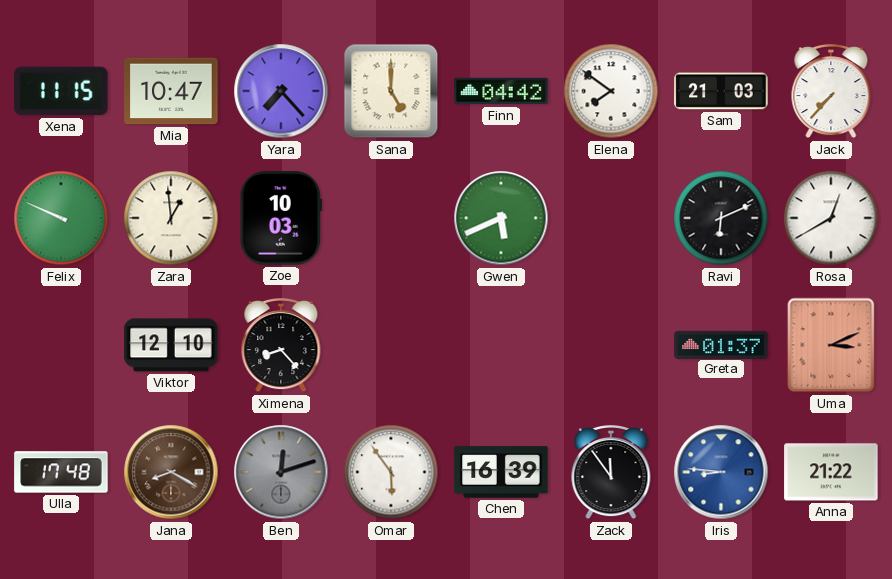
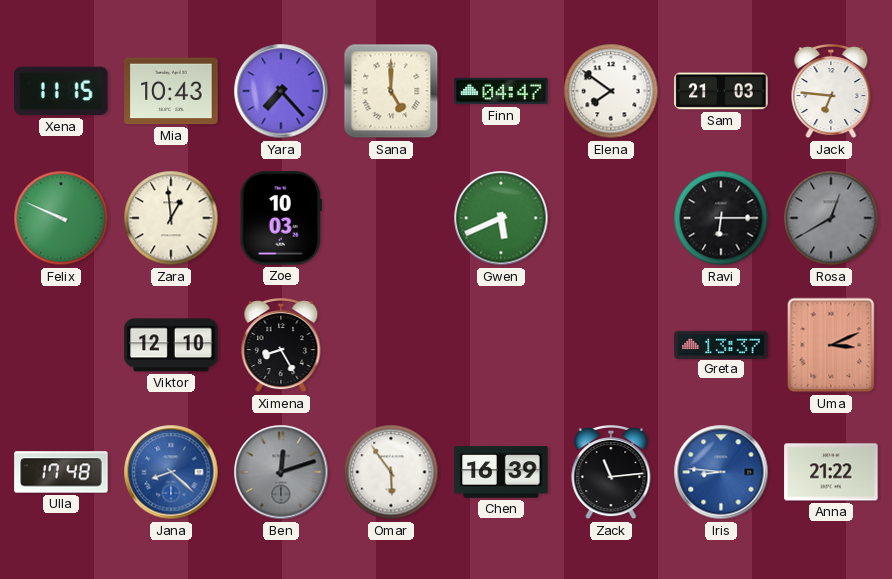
Mia: 10:47 -> 10:43 (171, 91)
Finn: 04:42 -> 04:47 (501, 91)
Jack: 7:37 -> 6:46 (831, 92)
Ravi: 6:11 -> 6:15 (721, 218)
Rosa dial: white -> grey (831, 218)
Ximena: 8:23 -> 8:25 (281, 346)
Greta: 01:37 -> 13:37 (721, 344)
Jana: 8:20 -> 8:22 (171, 472)
Jana dial: brown -> blue (171, 472)
Zack: 11:54 -> 11:14 (611, 473)
